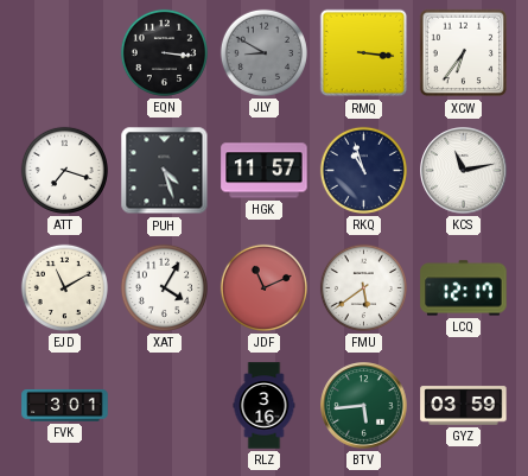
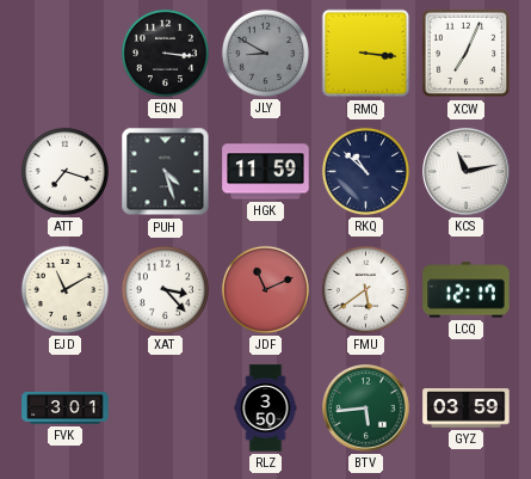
XCW: 6:36 -> 7:04 (467, 54)
HGK: 11:57 -> 11:59 (266, 172)
RKQ: 10:57 -> 10:52 (365, 171)
XAT: 4:05 -> 3:23 (165, 289)
RLZ: 3:16 -> 3:50 (266, 409)
